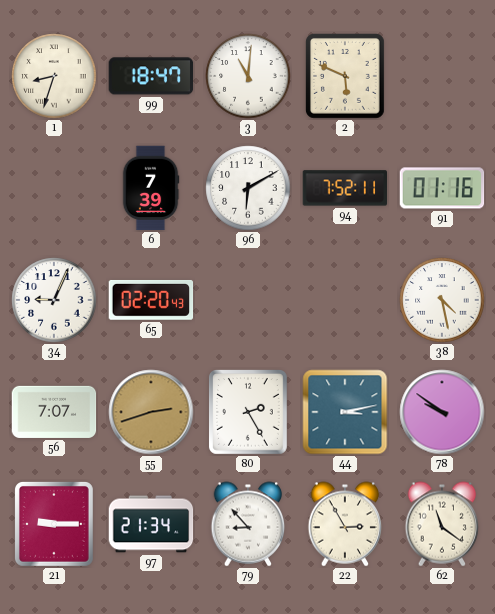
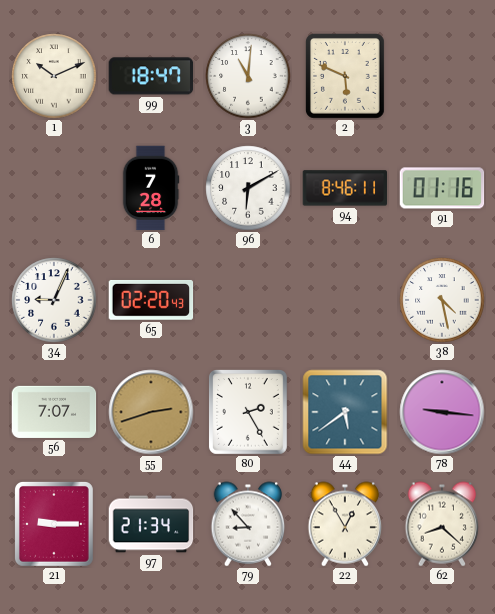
1: 8:33 -> 10:11 (54, 76)
6: 7:39 -> 7:28 (151, 188)
94: 7:52 -> 8:46 (345, 188)
44: 3:13 -> 5:39 (345, 412)
78: 9:51 -> 9:16 (442, 412)
22: 2:55 -> 12:55 (345, 524)
62: 11:21 -> 8:22 (442, 524)
